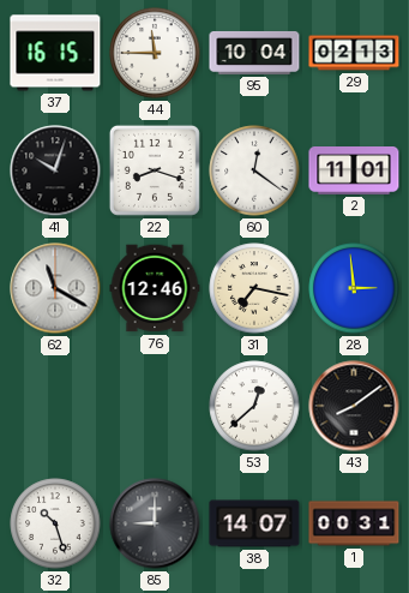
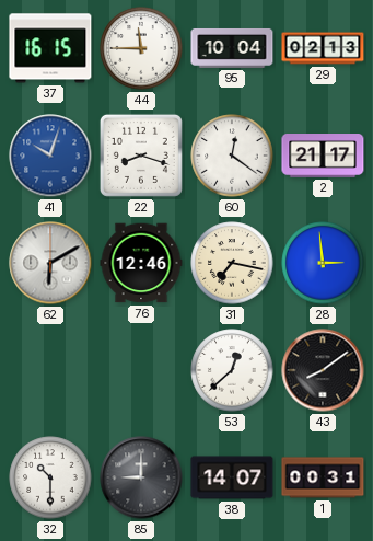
41 dial: black -> blue (50, 156)
2: 11:01 -> 21:17 (323, 157)
62: 11:20 -> 6:10 (50, 263)
32: 10:27 -> 10:30 (50, 477)
